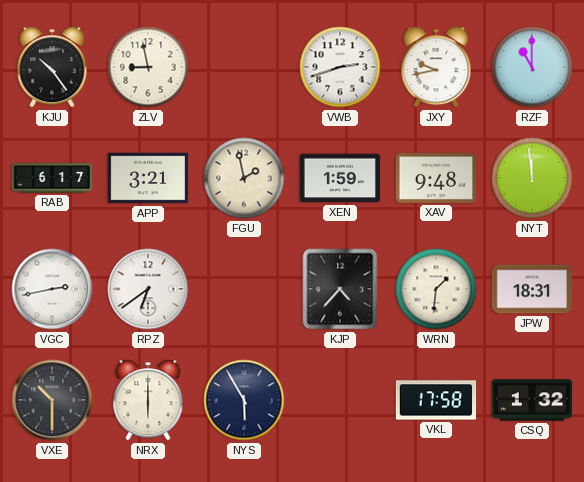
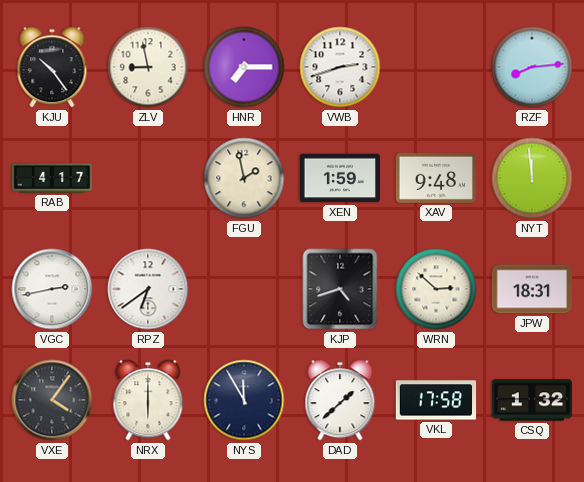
HNR: none -> 7:15 (244, 67)
JXY: 9:43 -> none (436, 67)
RZF: 11:00 -> 8:14 (532, 67)
RAB: 6:17 -> 4:17 (52, 178)
APP: 3:21 -> none (147, 178)
KJP: 4:37 -> 4:42 (340, 289)
WRN: 1:31 -> 2:52 (436, 289)
VXE: 10:30 -> 4:06 (52, 400)
NYS: 5:55 -> 11:55 (244, 400)
DAD: none -> 1:38 (340, 400)
